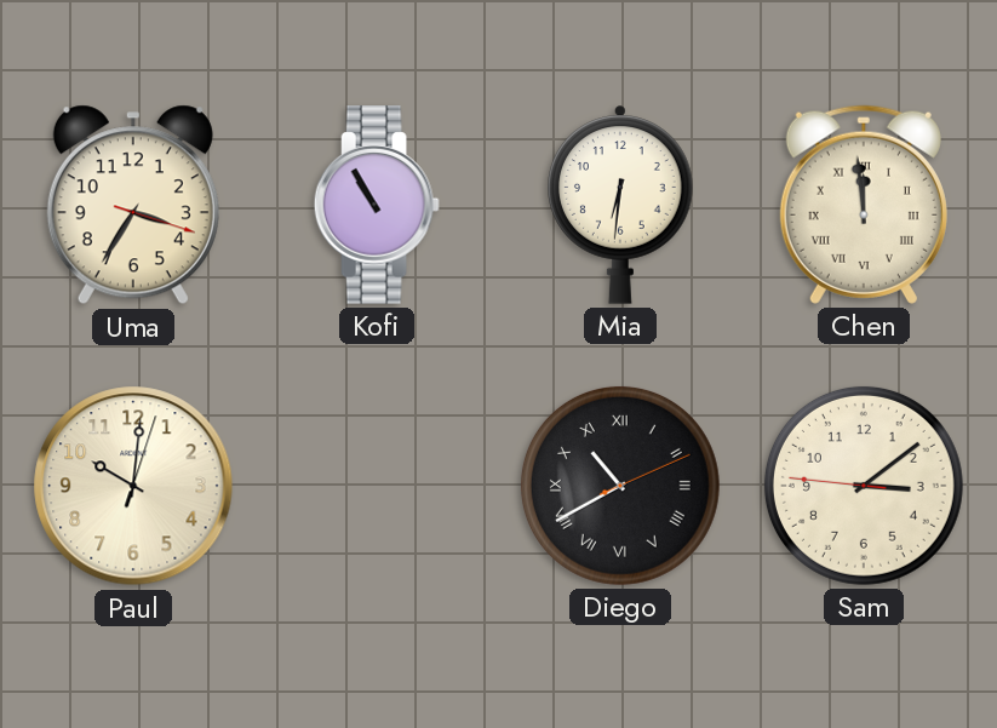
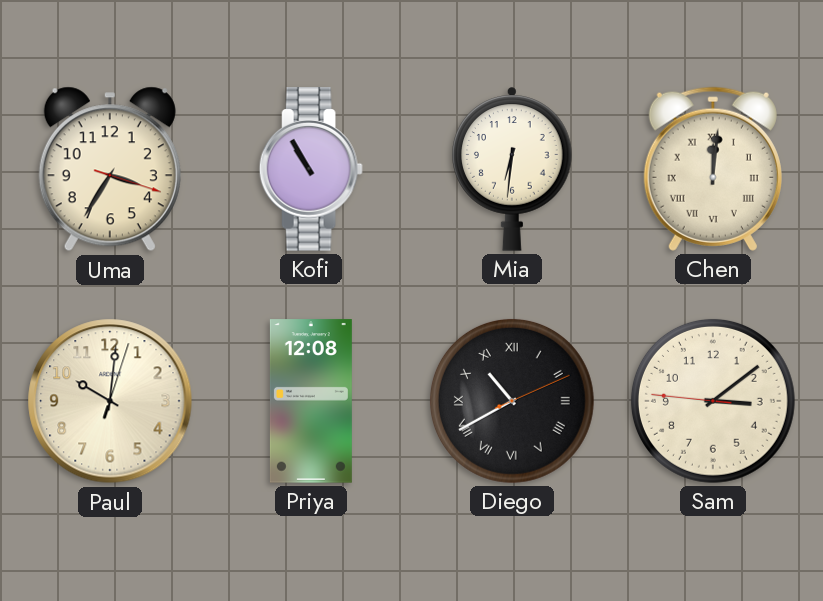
Chen: 11:59 -> 12:01 (713, 169)
Priya: none -> 12:08 (311, 401)
